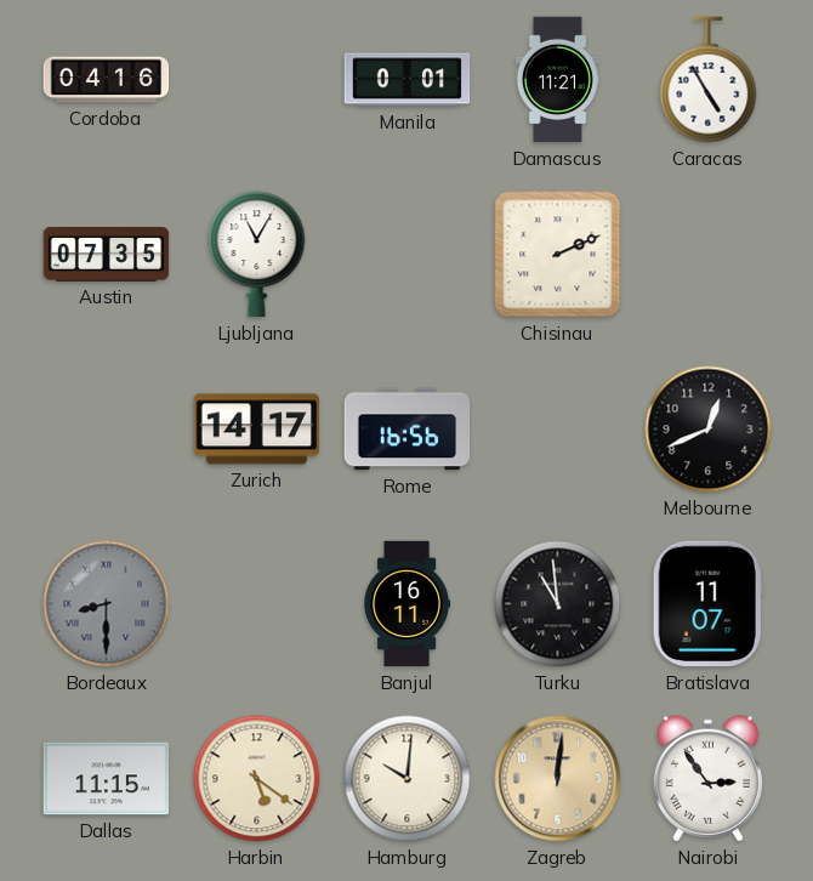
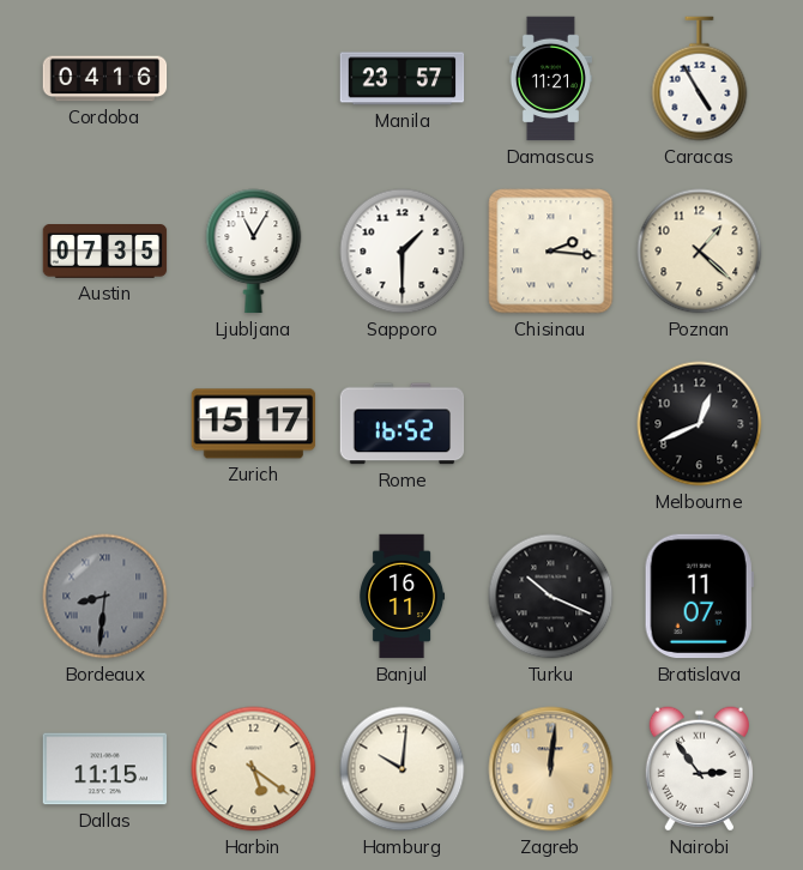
Manila: 0:01 -> 23:57 (403, 79)
Sapporo: none -> 1:30 (403, 252)
Chisinau: 2:11 -> 2:16 (551, 252)
Poznan: none -> 1:22 (700, 252)
Zurich: 14:17 -> 15:17 (254, 424)
Rome: 16:56 -> 16:52 (403, 424)
Bordeaux: 8:30 -> 8:31 (105, 597)
Turku: 10:59 -> 10:19 (551, 597)
